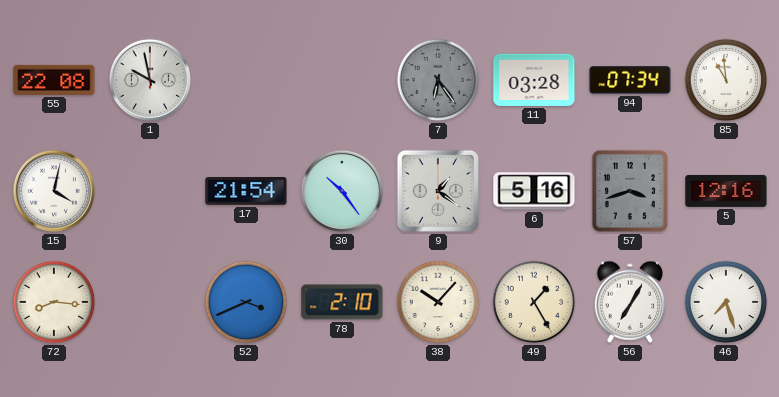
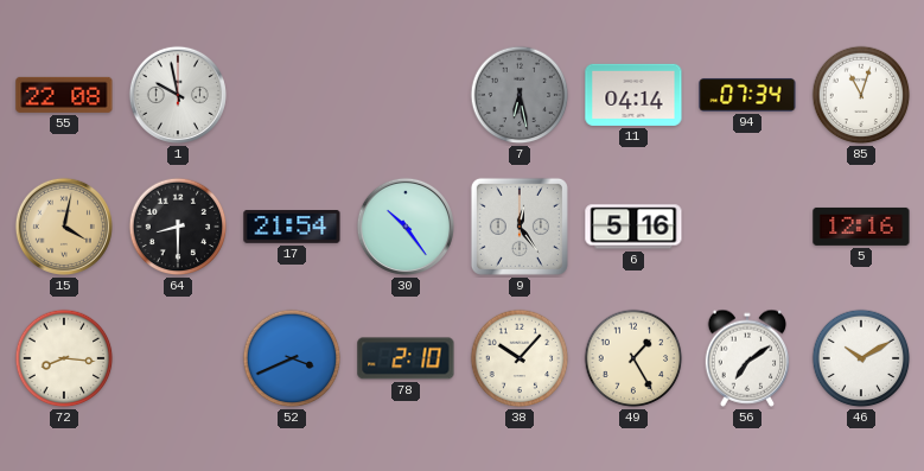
7: 6:24 -> 6:28 (520, 95)
11: 03:28 -> 04:14 (633, 95)
85: 10:59 -> 11:03 (861, 95)
15 dial: white -> champagne (64, 227)
64: none -> 8:30 (178, 227)
9: 1:21 -> 12:24 (520, 227)
57: 3:42 -> none (630, 191)
56: 7:05 -> 7:09 (747, 358)
46: 7:27 -> 10:10 (861, 358)
